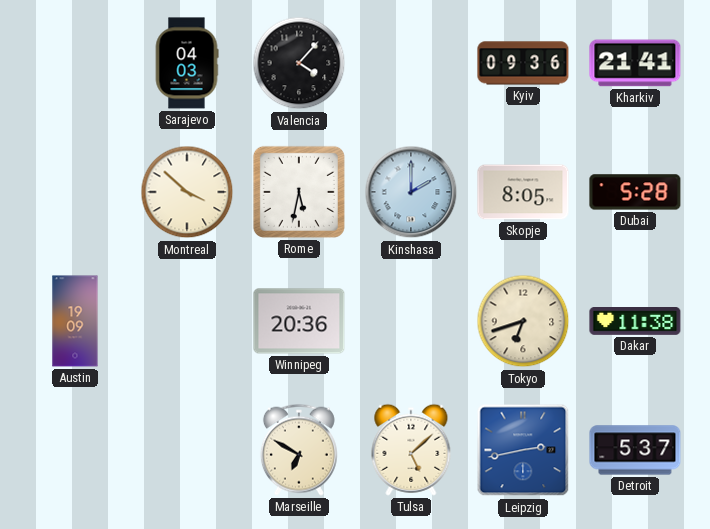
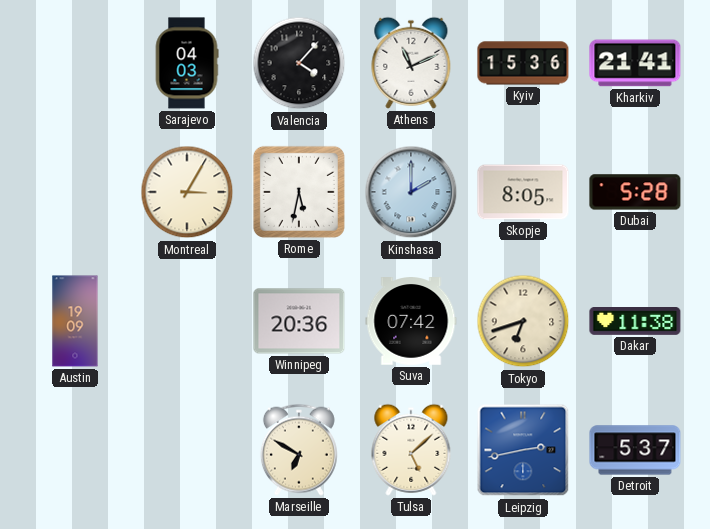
Athens: none -> 11:11 (411, 63)
Kyiv: 09:36 -> 15:36 (523, 63)
Montreal: 3:52 -> 3:05 (187, 192)
Suva: none -> 07:42 (411, 321)
